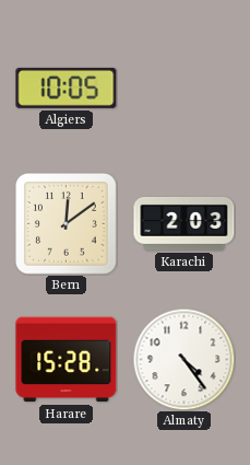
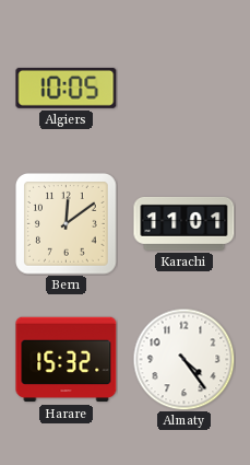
Karachi: 2:03 -> 11:01 (184, 223)
Harare: 15:28 -> 15:32 (67, 360)
